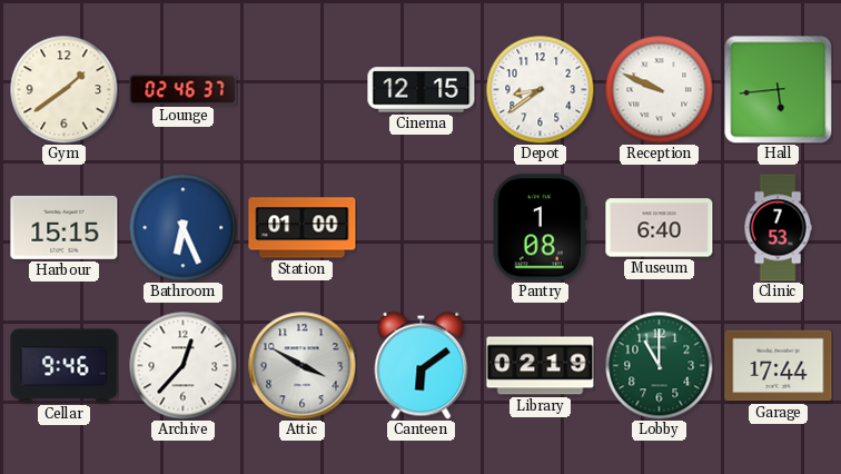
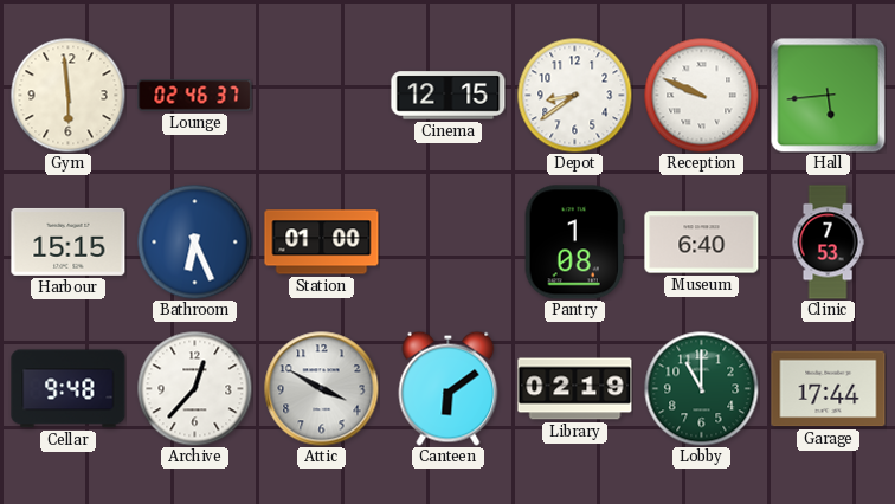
Gym: 1:39 -> 5:59 (67, 95)
Cellar: 9:46 -> 9:48 (69, 389)
